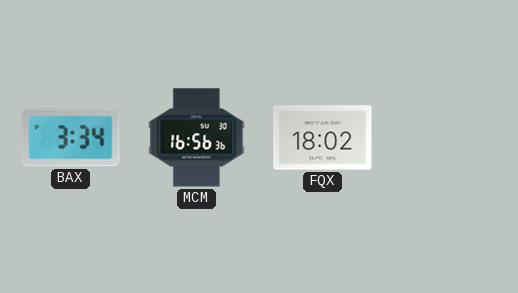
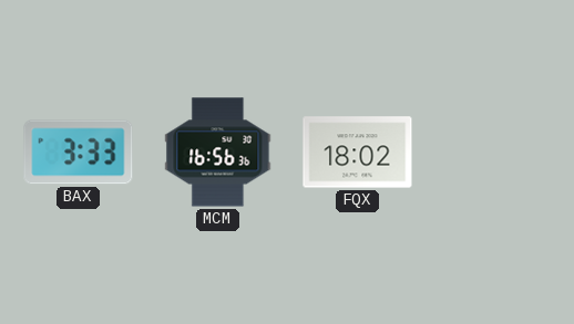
BAX: 3:34 -> 3:33 (79, 153)
